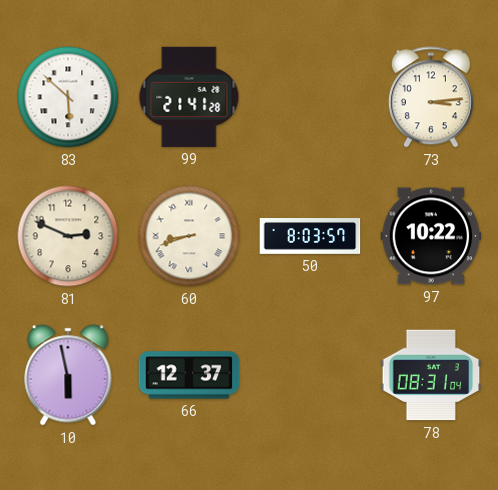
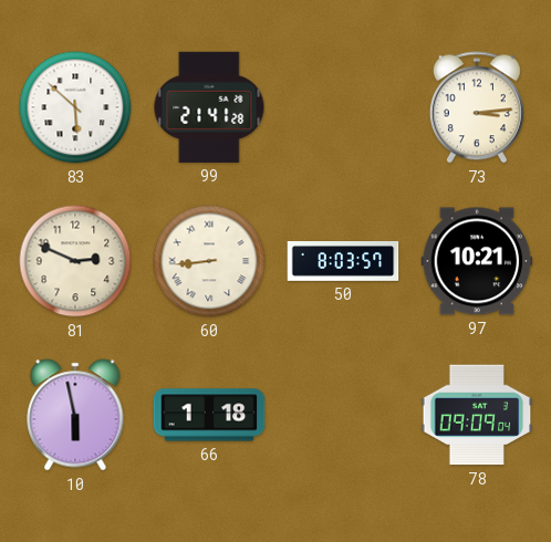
60: 8:42 -> 8:44 (209, 261)
97: 10:22 -> 10:21 (477, 261)
66: 12:37 -> 1:18 (209, 415)
78: 08:31 -> 09:09 (477, 415)
